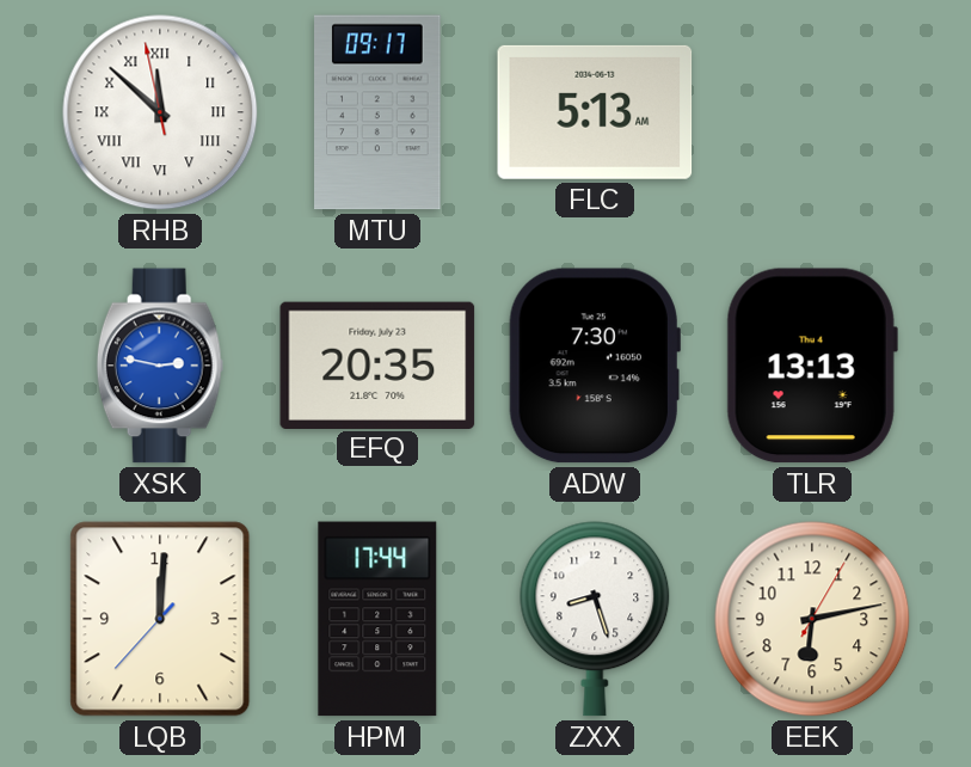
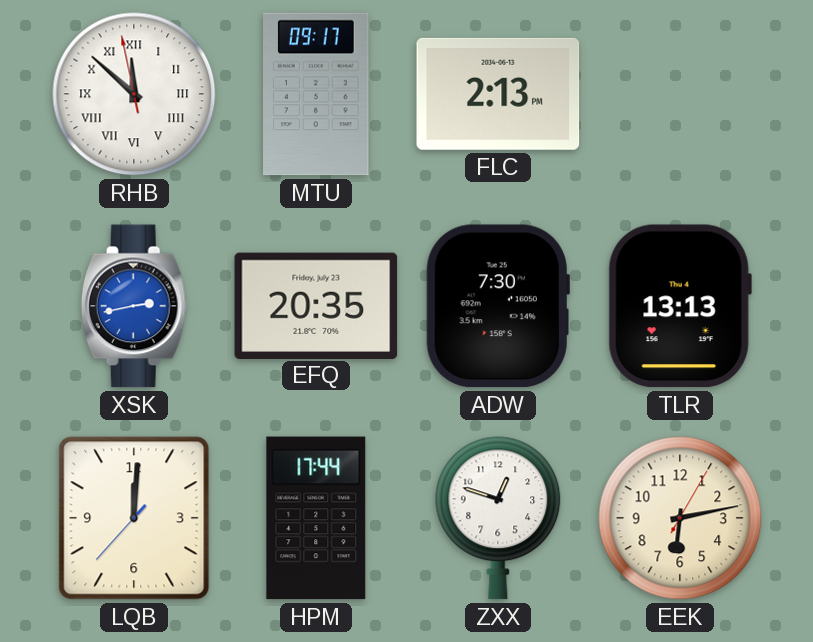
FLC: 5:13 -> 2:13 (498, 94)
XSK: 2:47 -> 2:43 (134, 306)
ZXX: 8:27 -> 12:48 (498, 518)
